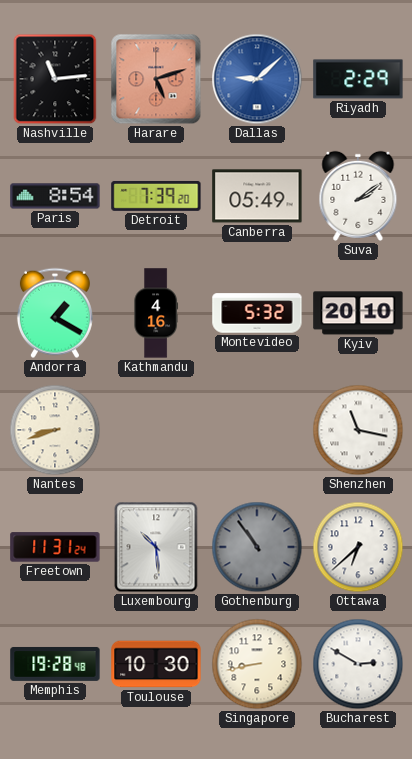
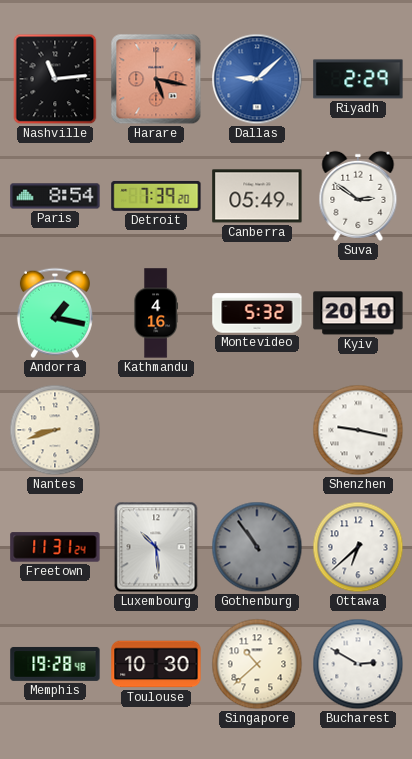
Harare: 5:12 -> 5:17 (156, 79)
Suva: 2:09 -> 2:51 (358, 196)
Andorra: 1:20 -> 1:17 (55, 313)
Shenzhen: 11:17 -> 9:17 (358, 430)
Singapore: 8:43 -> 10:38 (257, 664)
